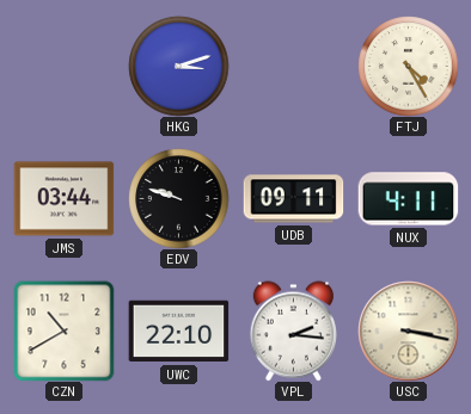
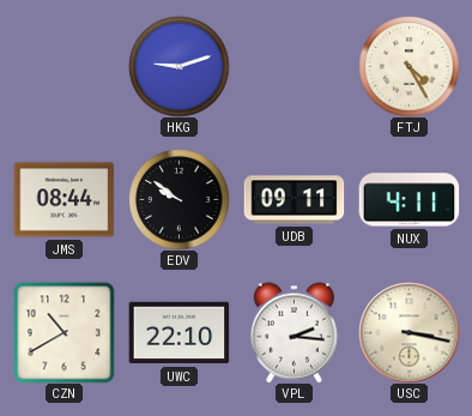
HKG: 3:12 -> 9:12 (178, 66)
JMS: 03:44 -> 08:44 (63, 200)
EDV: 9:48 -> 9:51 (178, 199)
